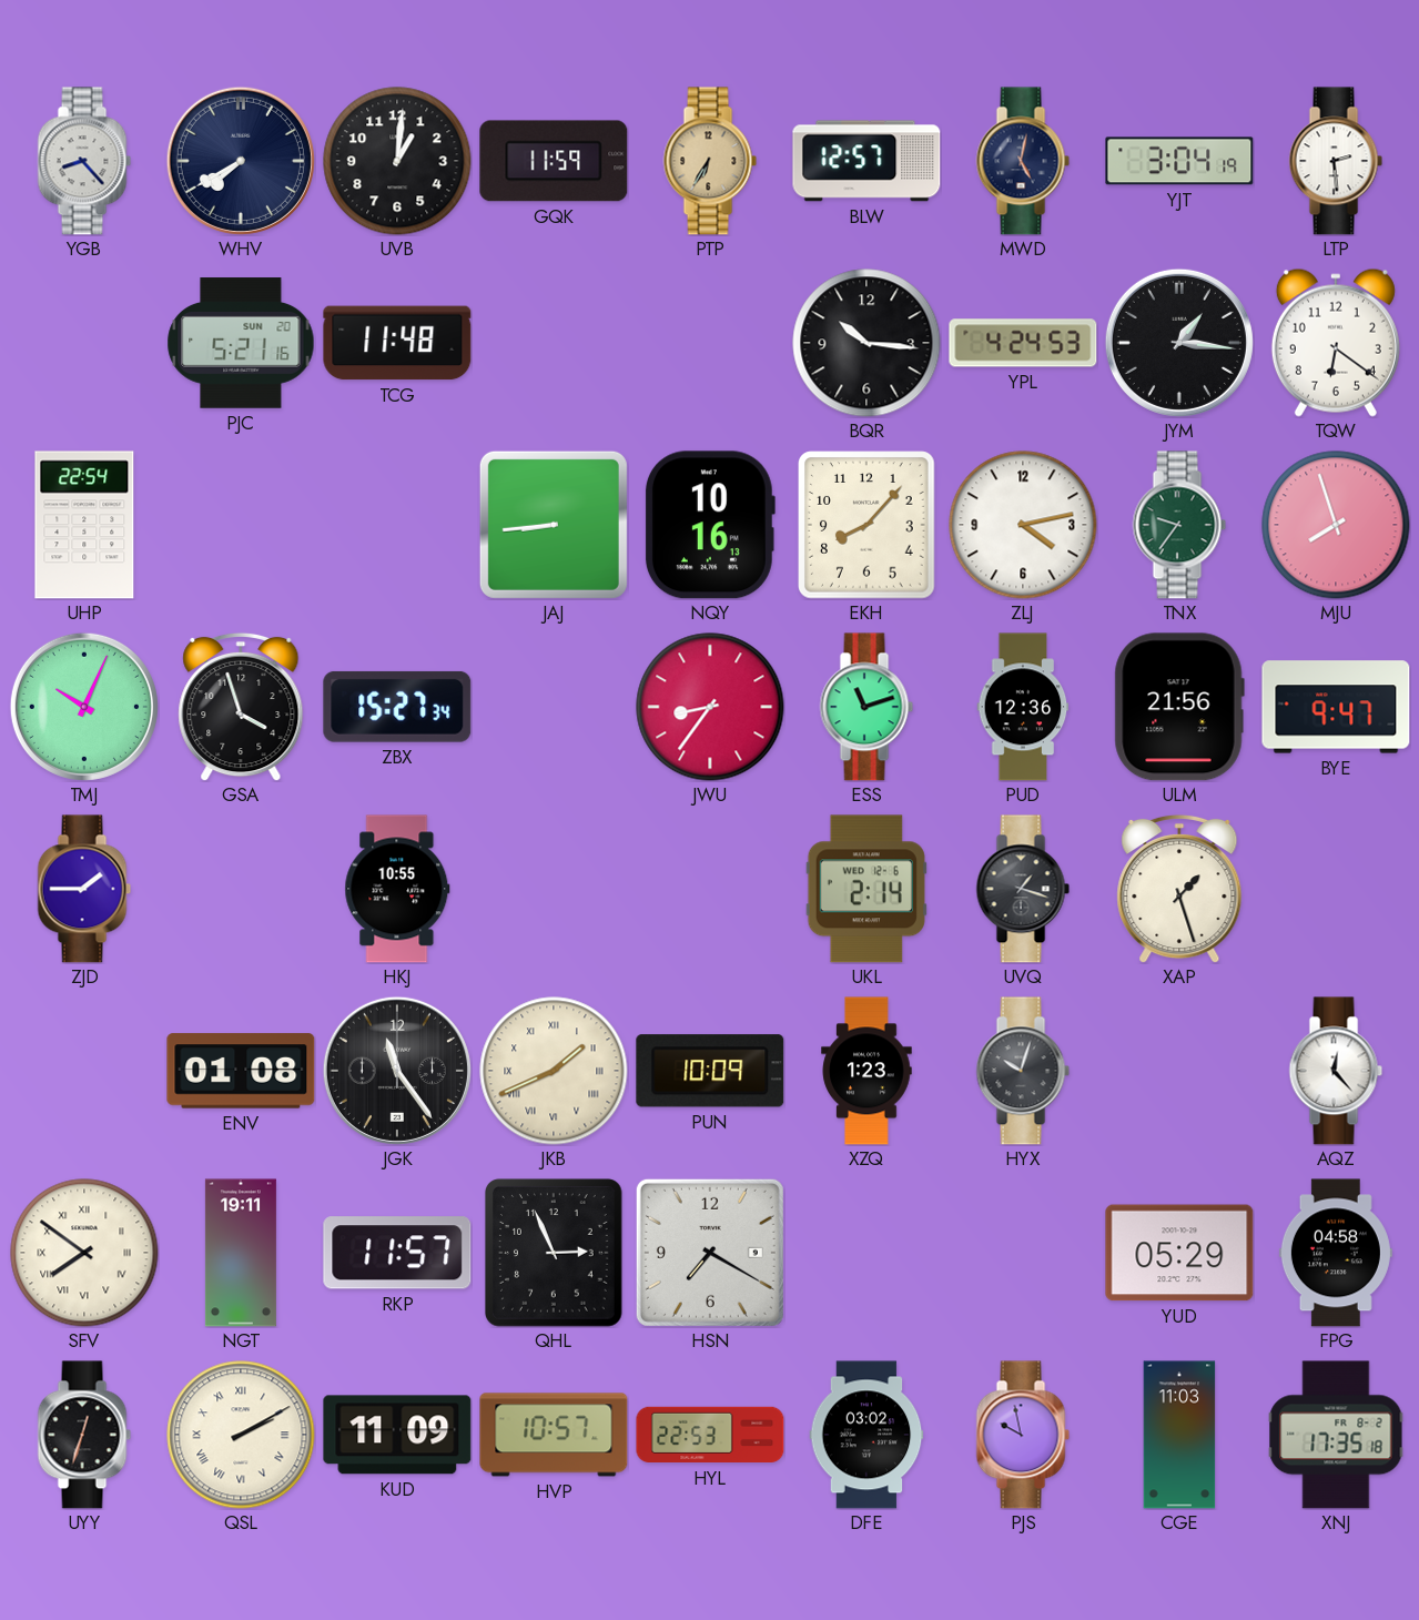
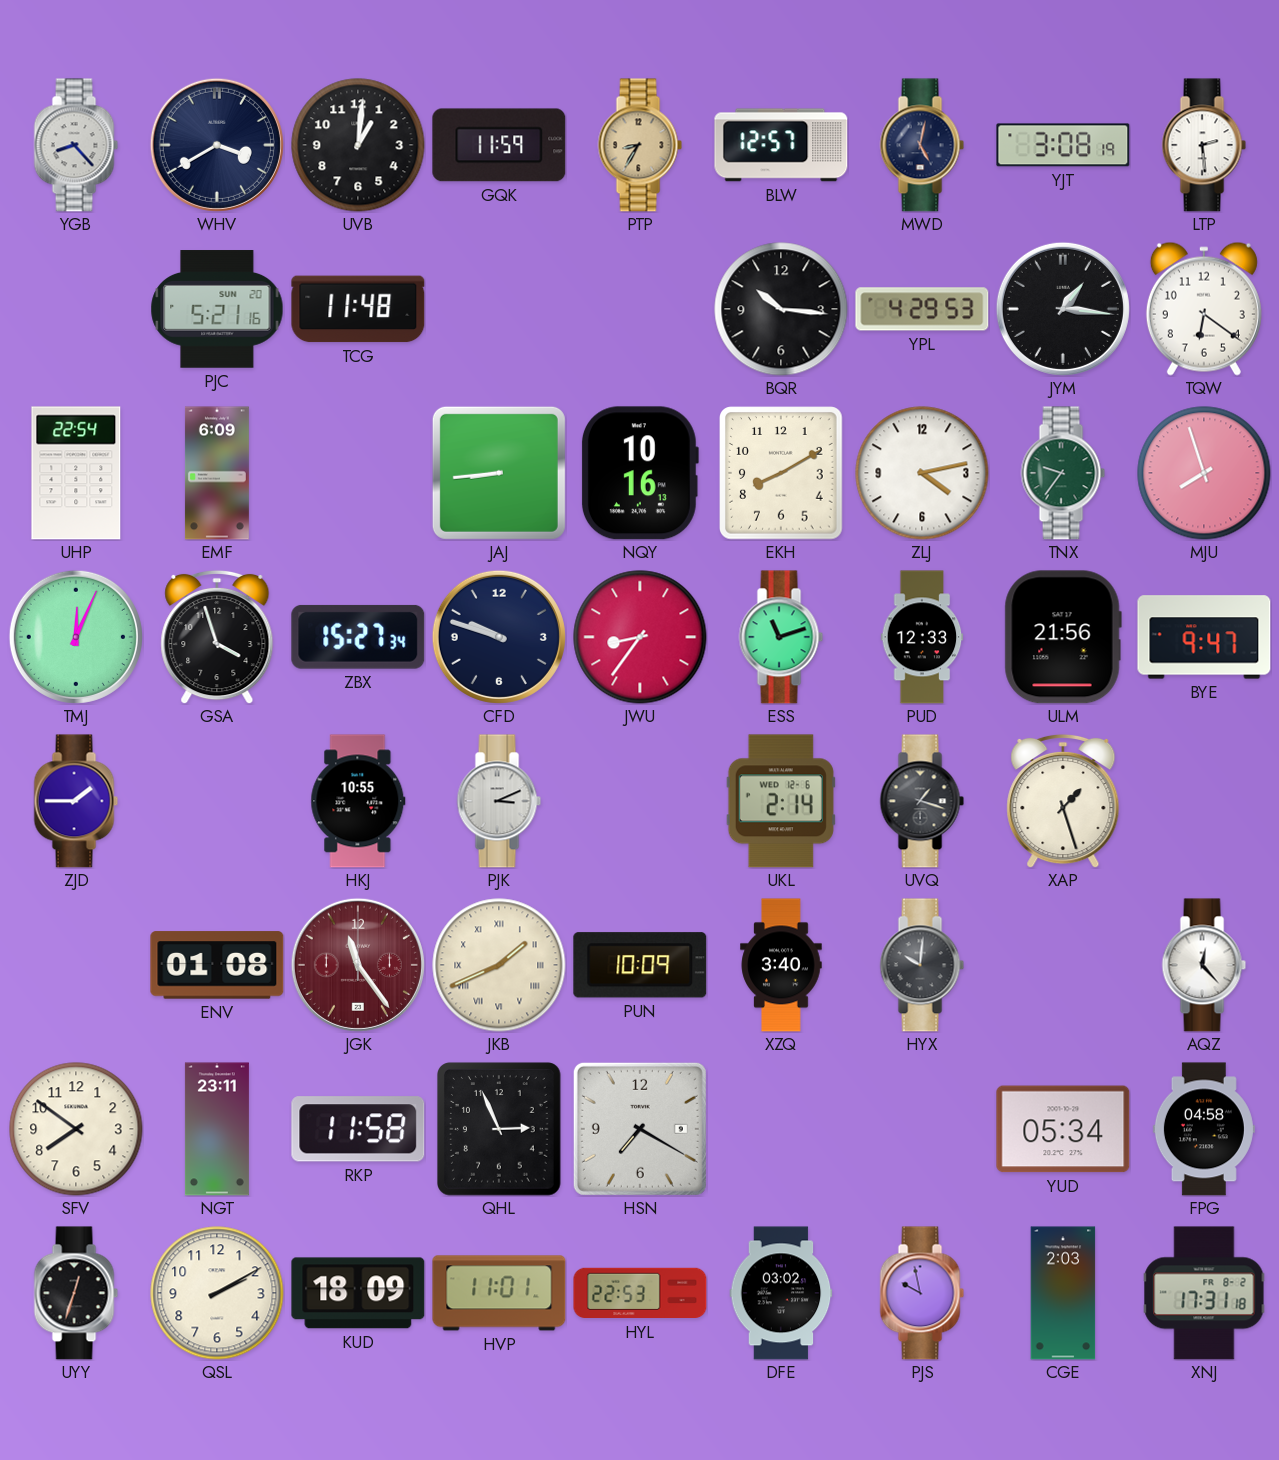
WHV: 7:40 -> 3:40 (217, 145)
PTP: 6:35 -> 8:35 (640, 145)
YJT: 3:04 -> 3:08 (1063, 145)
YPL: 4:24 -> 4:29 (922, 309)
EMF: none -> 6:09 (217, 473)
EKH: 8:07 -> 8:10 (781, 473)
TMJ: 10:04 -> 12:04 (76, 637)
CFD: none -> 9:48 (499, 637)
PUD: 12:36 -> 12:33 (922, 637)
PJK: none -> 3:11 (499, 801)
JGK dial: black -> burgundy (358, 965)
XZQ: 1:23 -> 3:40 (781, 965)
HYX: 10:03 -> 10:01 (922, 965)
SFV numerals: Roman -> Arabic (76, 1129)
NGT: 19:11 -> 23:11 (217, 1129)
RKP: 11:57 -> 11:58 (358, 1129)
YUD: 05:29 -> 05:34 (1063, 1129)
QSL numerals: Roman -> Arabic (217, 1293)
KUD: 11:09 -> 18:09 (358, 1293)
HVP: 10:57 -> 11:01 (499, 1293)
CGE: 11:03 -> 2:03 (1063, 1293)
XNJ: 17:35 -> 17:31 (1204, 1293)
